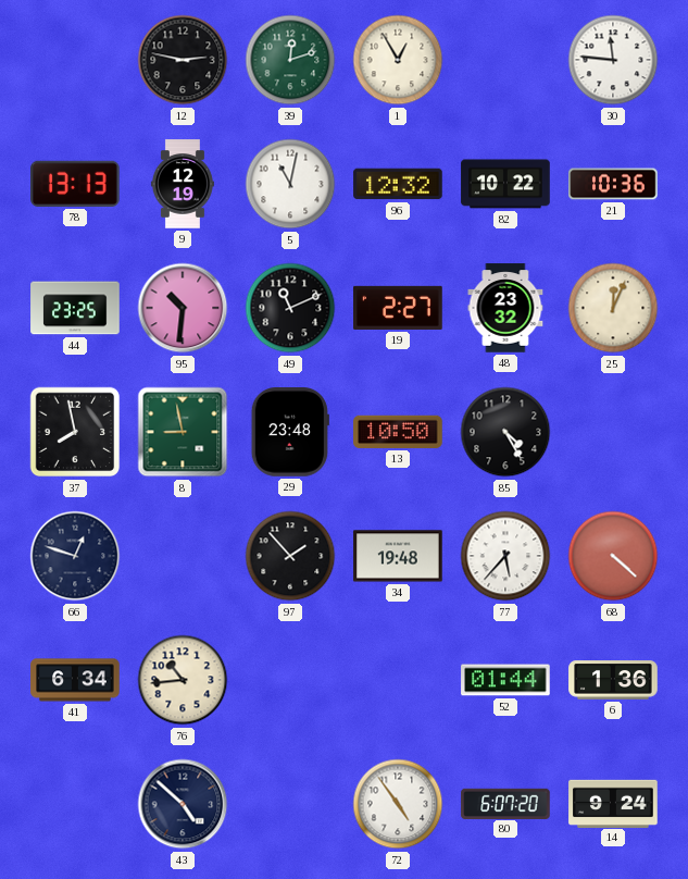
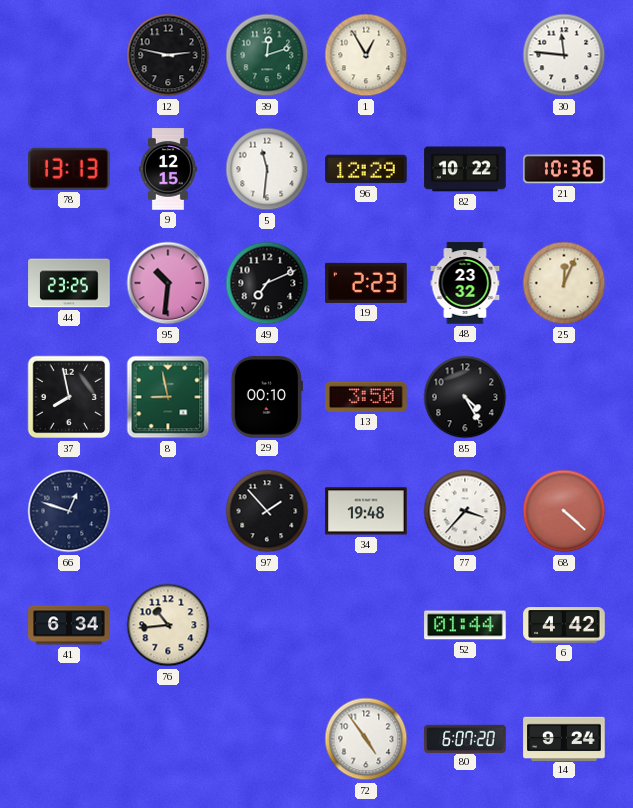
9: 12:19 -> 12:15 (168, 169)
5: 11:02 -> 11:31 (267, 169)
96: 12:32 -> 12:29 (366, 169)
49: 11:11 -> 7:11 (267, 283)
19: 2:27 -> 2:23 (366, 283)
29: 23:48 -> 00:10 (267, 397)
13: 10:50 -> 3:50 (366, 397)
77: 5:37 -> 3:37 (465, 511)
6: 1:36 -> 4:42 (564, 625)
43: 4:52 -> none (183, 804)
